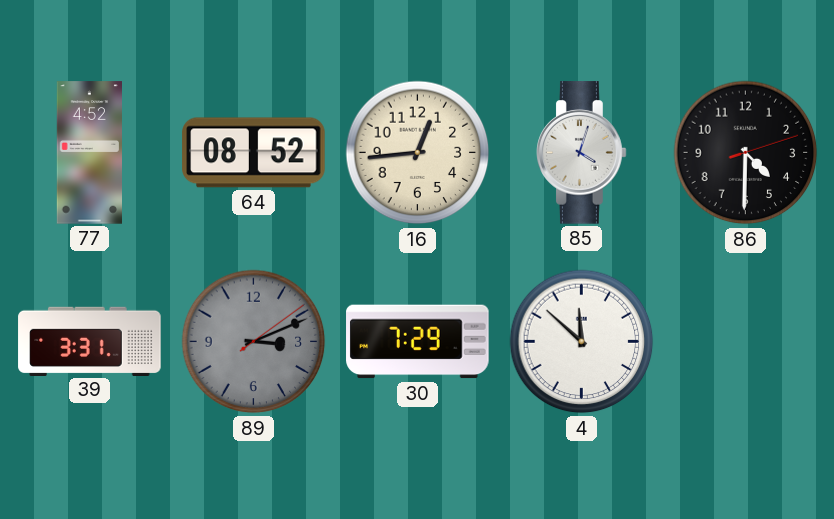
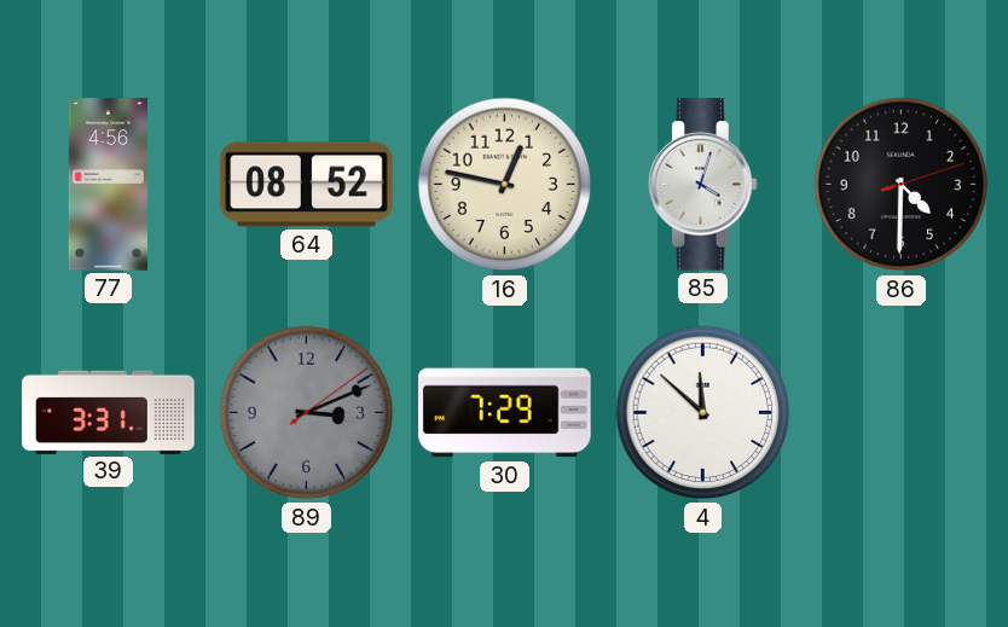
77: 4:52 -> 4:56 (108, 185)
16: 12:44 -> 12:47 (505, 185)
